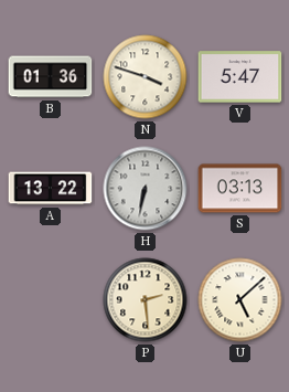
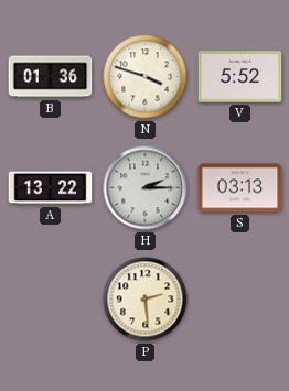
V: 5:47 -> 5:52 (240, 77)
H: 6:32 -> 2:15 (146, 188)
U: 5:08 -> none (240, 300)
